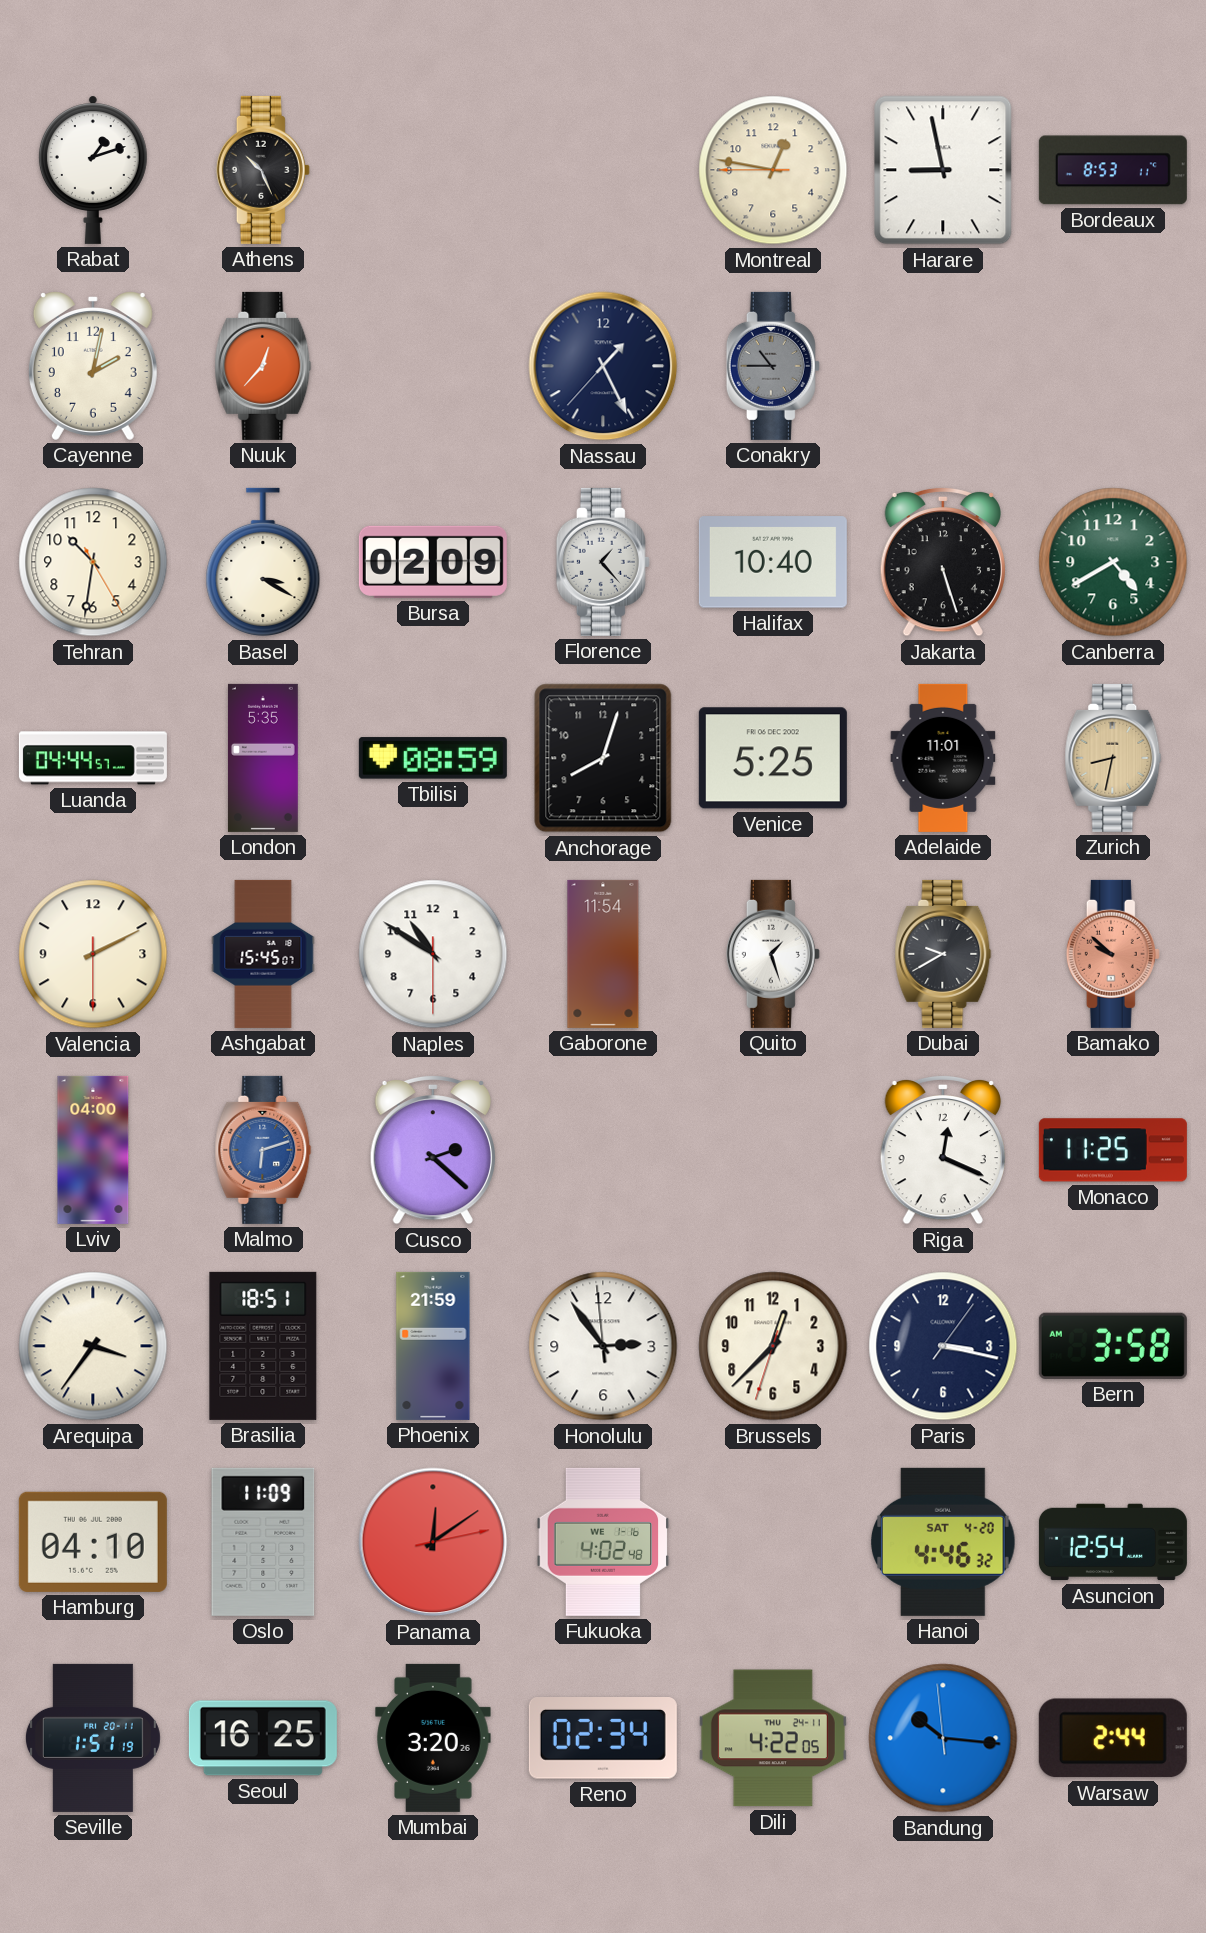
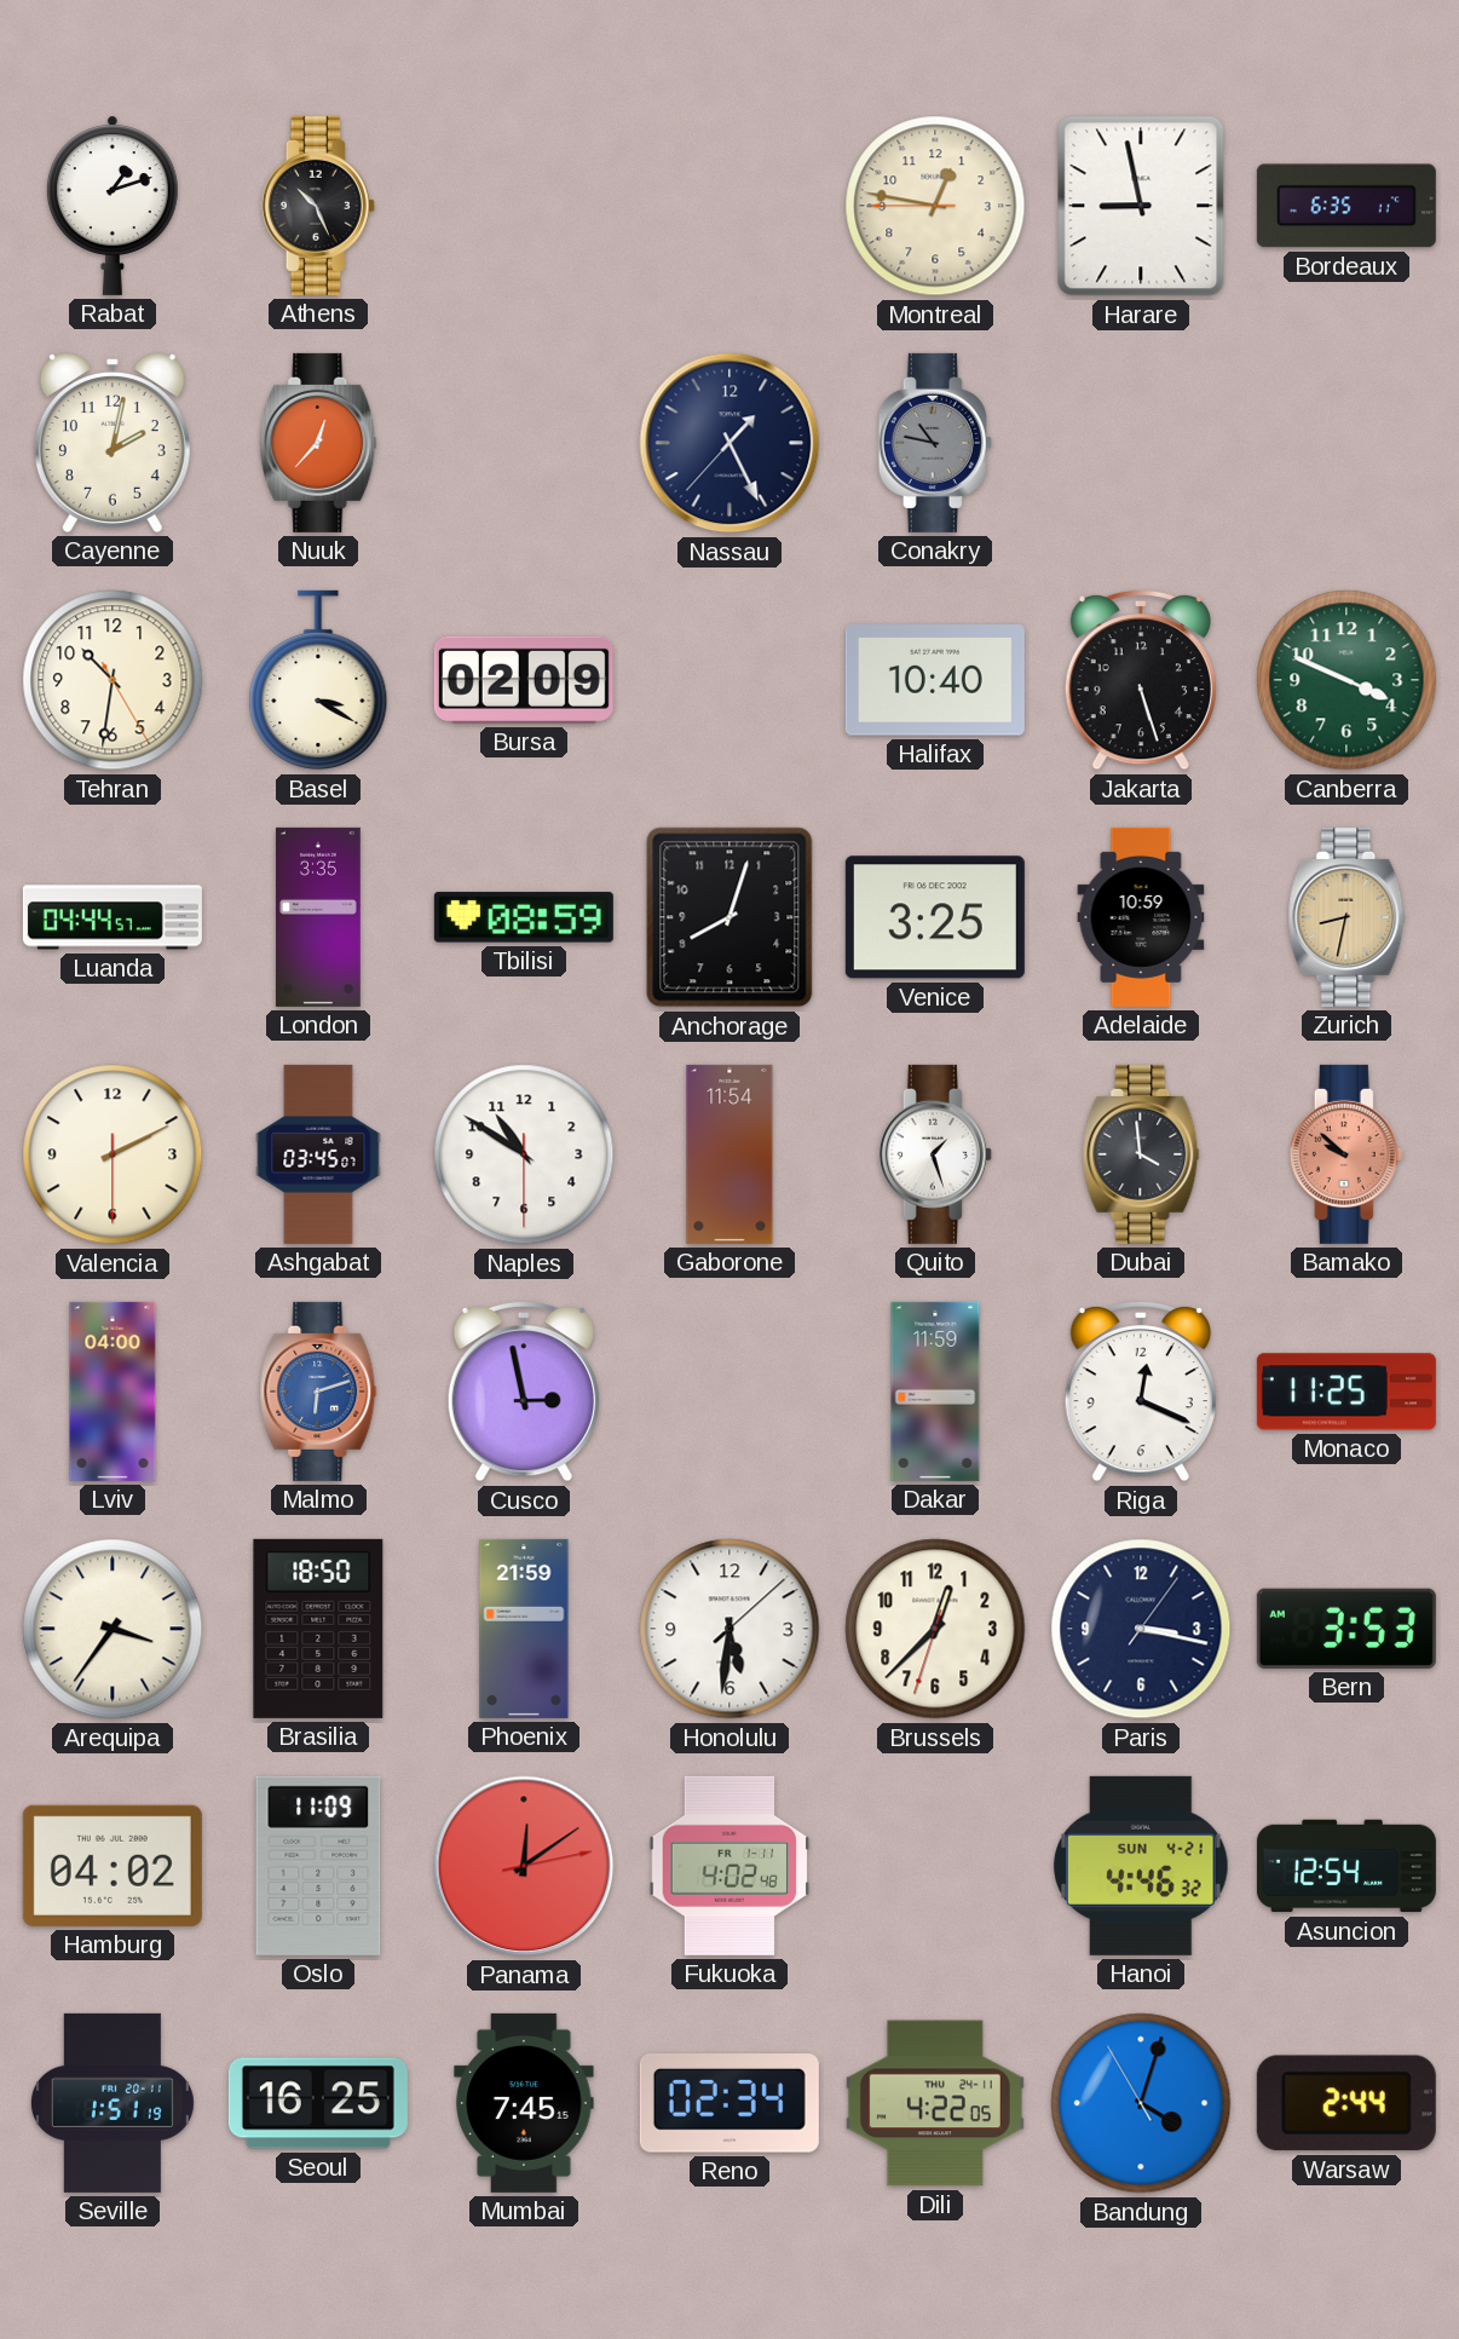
Bordeaux: 8:53 -> 6:35 (1346, 206)
Conakry: 10:45 -> 10:47 (935, 443)
Florence: 1:23 -> none (603, 562)
Canberra: 4:40 -> 3:49 (1346, 680)
London: 5:35 -> 3:35 (318, 917)
Venice: 5:25 -> 3:25 (935, 917)
Adelaide: 11:01 -> 10:59 (1141, 917)
Ashgabat: 15:45 -> 03:45 (318, 1154)
Dubai: 9:40 -> 3:59 (1141, 1154)
Cusco: 2:22 -> 2:58 (524, 1392)
Dakar: none -> 11:59 (935, 1392)
Brasilia: 18:51 -> 18:50 (318, 1629)
Honolulu: 2:53 -> 5:31 (730, 1629)
Bern: 3:58 -> 3:53 (1346, 1629)
Hamburg: 04:10 -> 04:02 (113, 1866)
Fukuoka date: WE 1-16 -> FR 1-11 (730, 1866)
Hanoi date: SAT 4-20 -> SUN 4-21 (1142, 1866)
Mumbai: 3:20 -> 7:45 (524, 2103)
Bandung: 10:15 -> 4:02 (1141, 2103)
